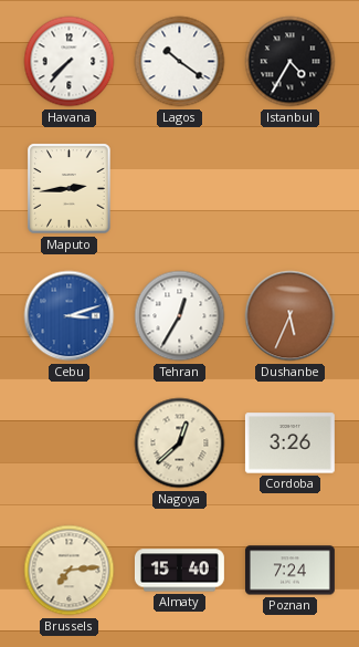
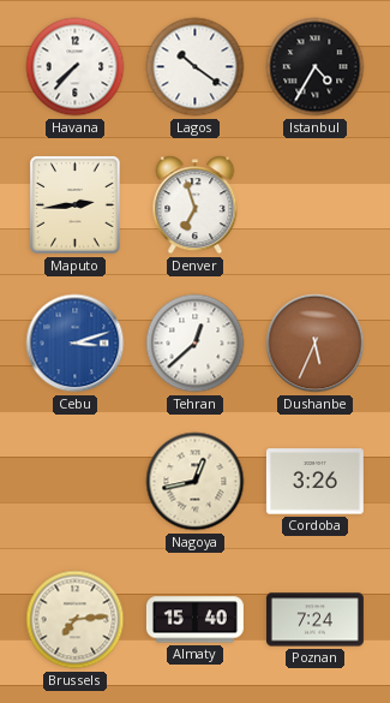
Denver: none -> 6:57 (196, 205)
Tehran: 12:35 -> 12:38 (196, 344)
Nagoya: 12:38 -> 12:43 (196, 482)
